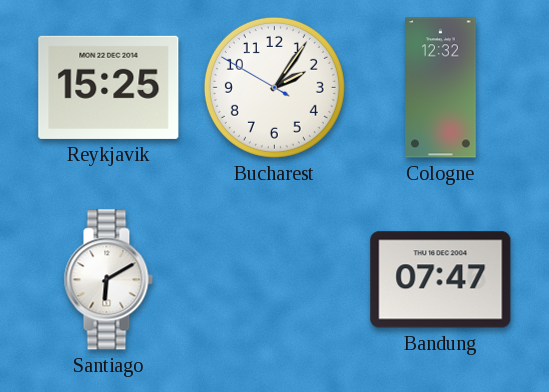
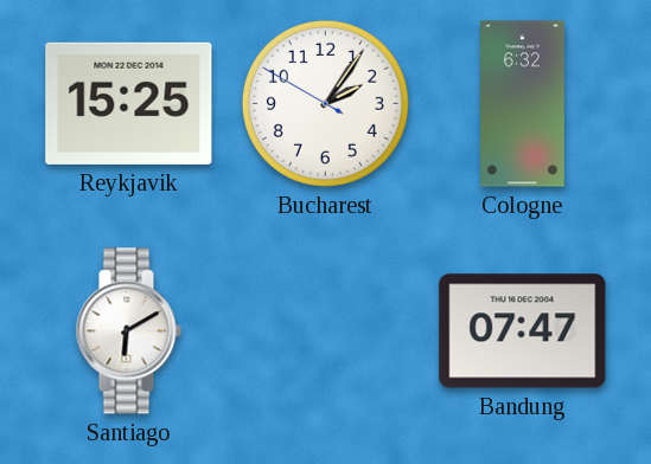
Cologne: 12:32 -> 6:32 (523, 104)
